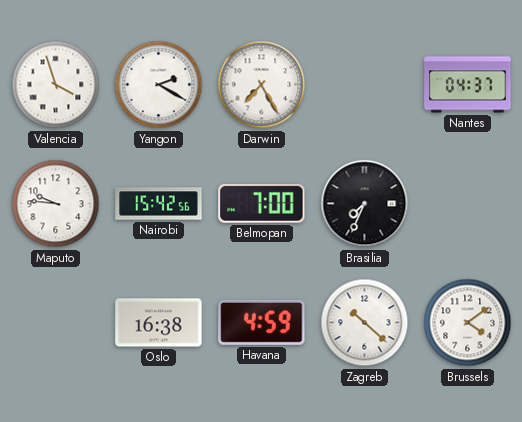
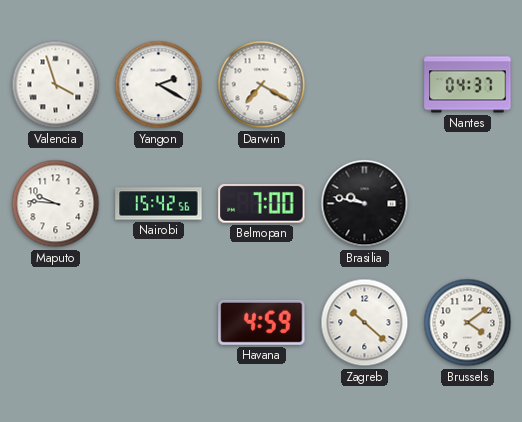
Darwin: 7:25 -> 7:20 (262, 85)
Brasilia: 7:34 -> 9:47 (365, 204)
Oslo: 16:38 -> none (159, 323)
